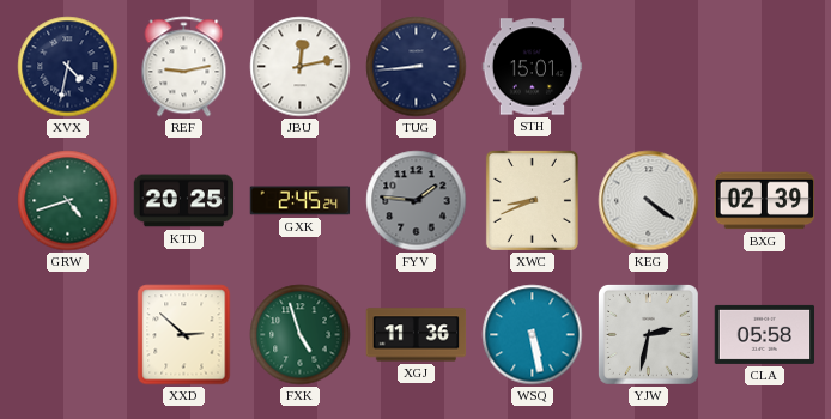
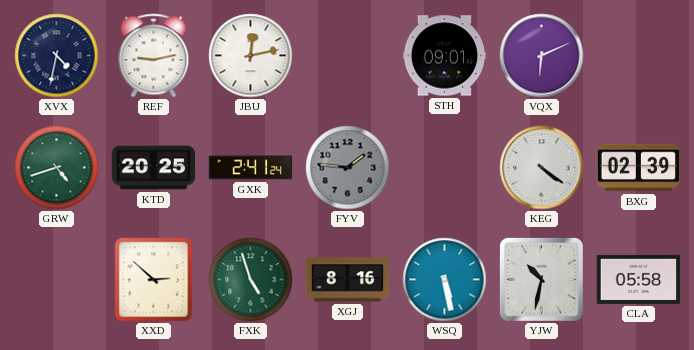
TUG: 8:44 -> none (417, 67)
STH: 15:01 -> 09:01 (445, 56)
VQX: none -> 6:11 (542, 56)
GXK: 2:45 -> 2:41 (251, 168)
XWC: 8:41 -> none (532, 200)
XGJ: 11:36 -> 8:16 (348, 280)
YJW: 2:32 -> 10:32 (541, 279)
